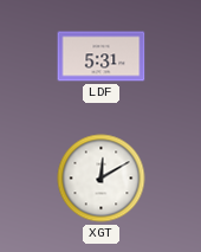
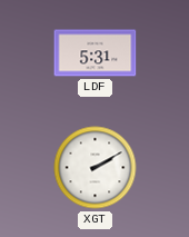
XGT: 12:10 -> 2:10 (96, 168)
